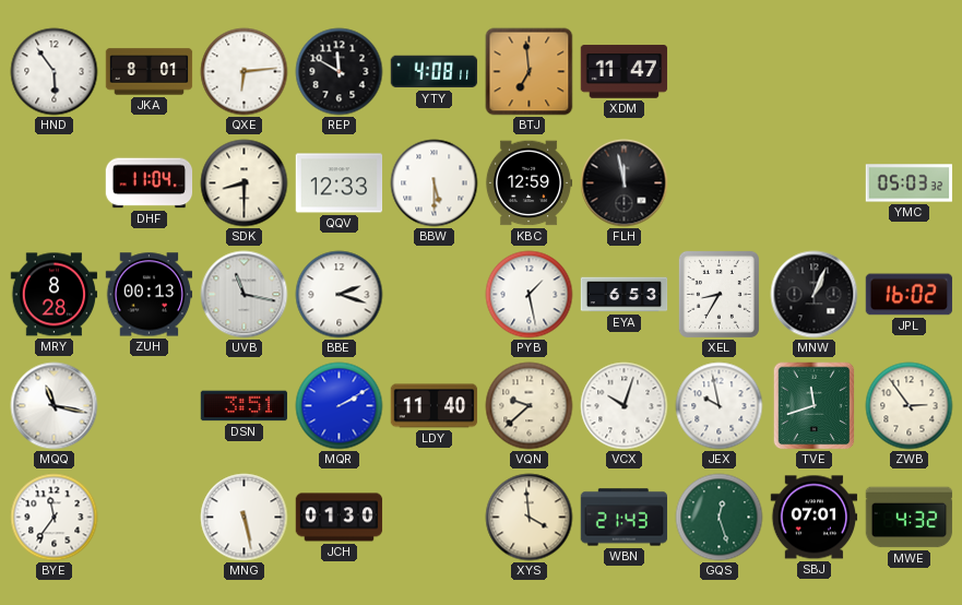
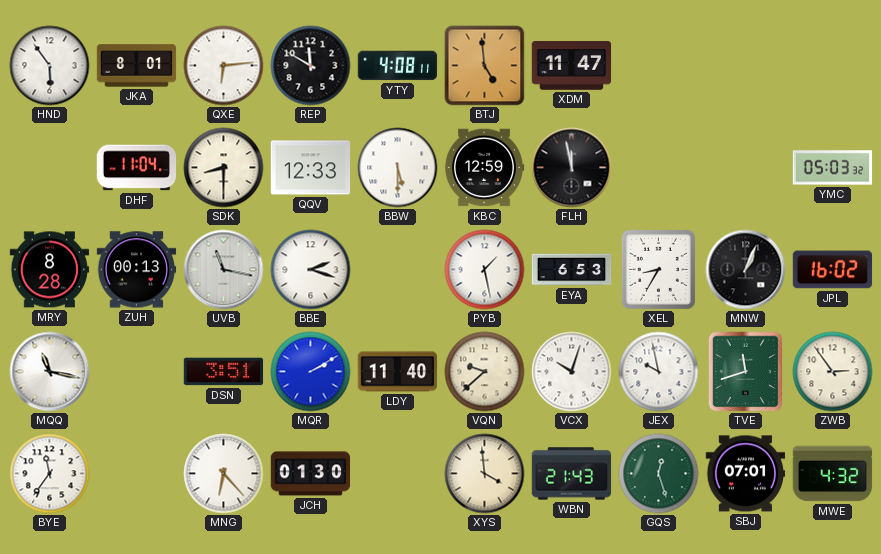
BTJ: 6:59 -> 4:59 (485, 66)
MNG: 5:28 -> 6:23 (224, 474)
